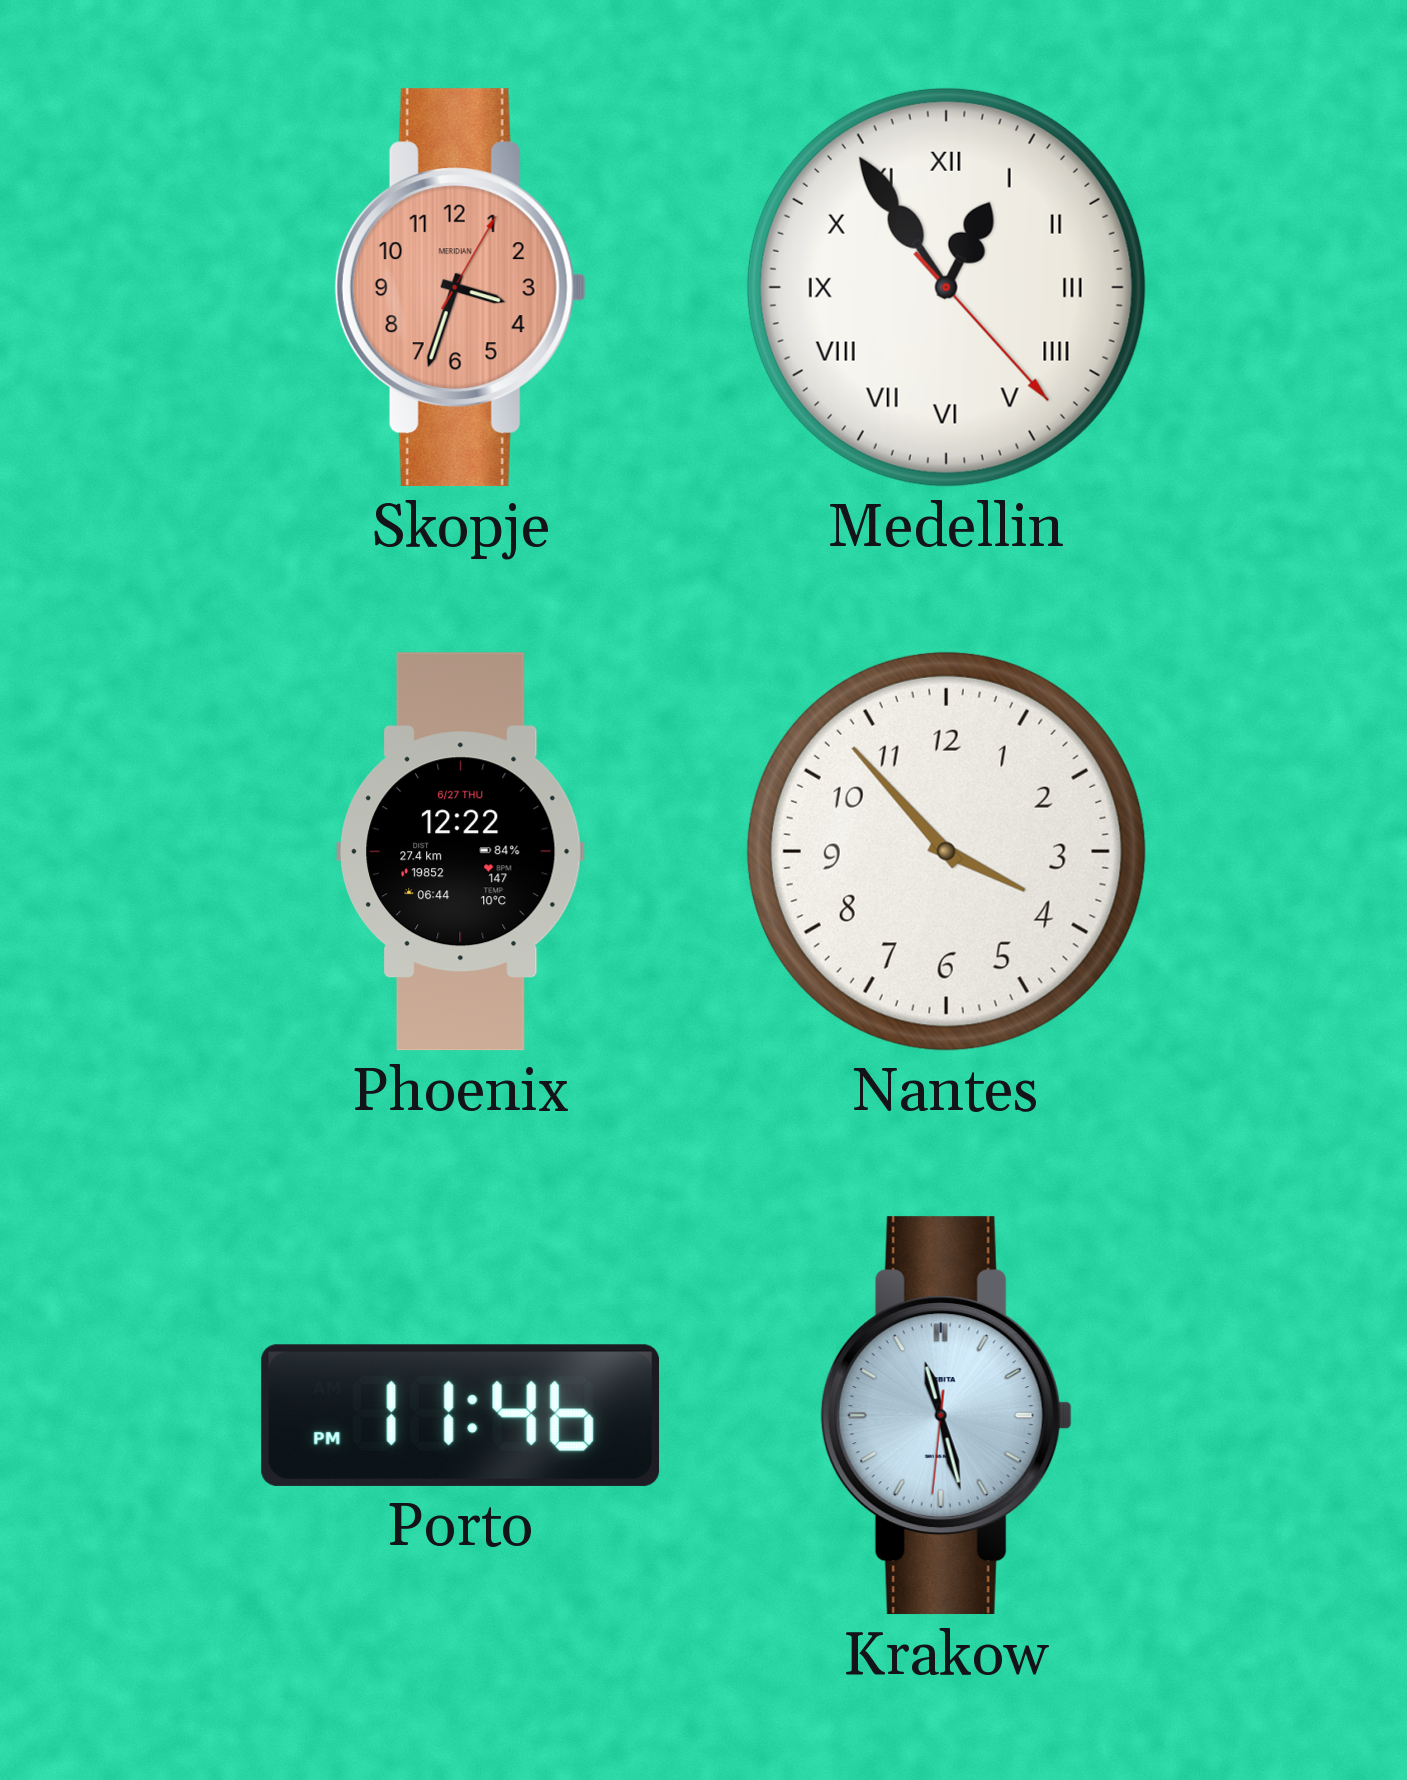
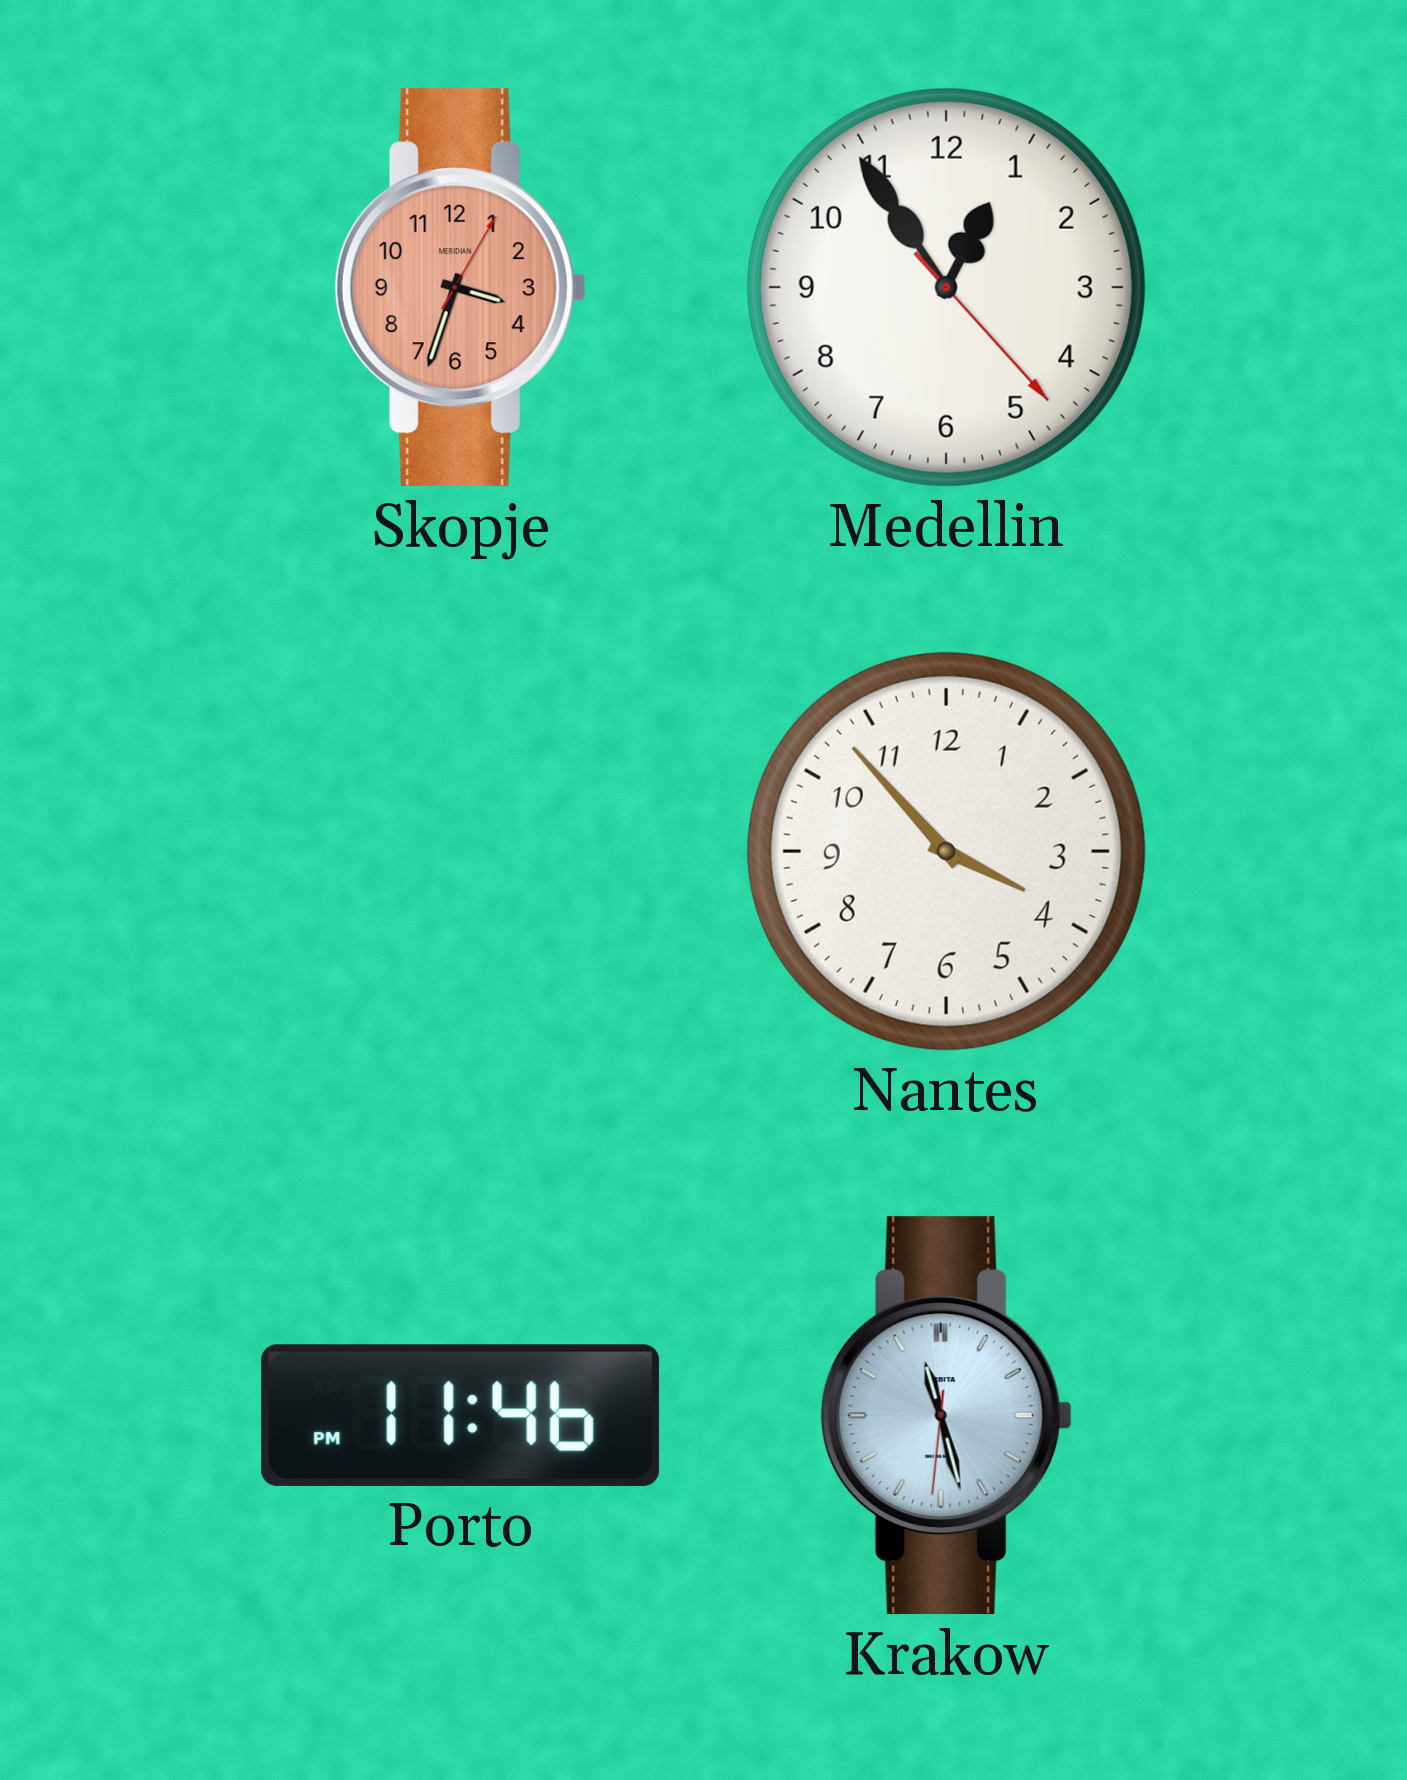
Medellin numerals: Roman -> Arabic (946, 287)
Phoenix: 12:22 -> none (461, 852)
